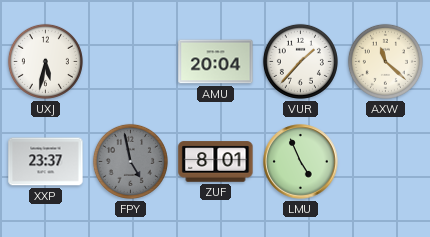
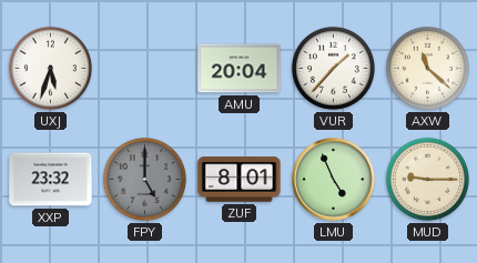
UXJ: 5:32 -> 5:33 (50, 68)
XXP: 23:37 -> 23:32 (51, 180)
FPY: 4:58 -> 5:00 (144, 179)
MUD: none -> 9:15 (427, 179)
